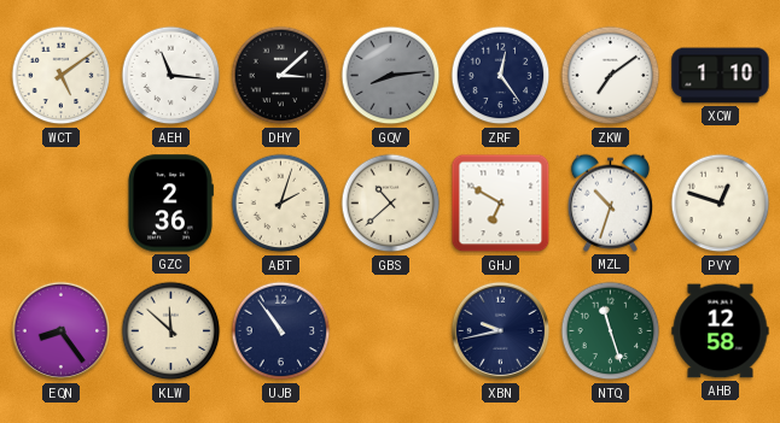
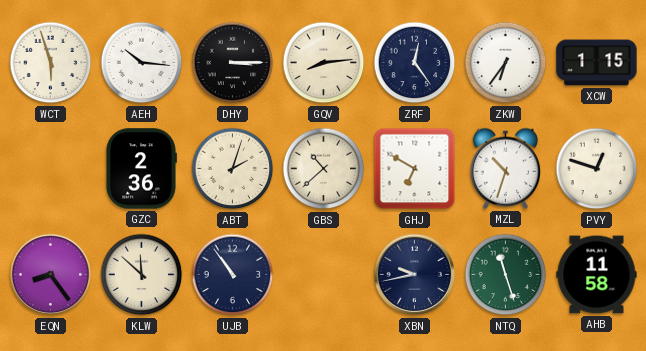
WCT: 5:09 -> 5:57 (51, 63)
AEH: 11:16 -> 10:16 (142, 63)
DHY: 3:08 -> 3:15 (233, 63)
GQV dial: grey -> cream (324, 63)
ZKW: 7:09 -> 6:36 (506, 63)
XCW: 1:10 -> 1:15 (597, 63)
AHB: 12:58 -> 11:58 (597, 275)
